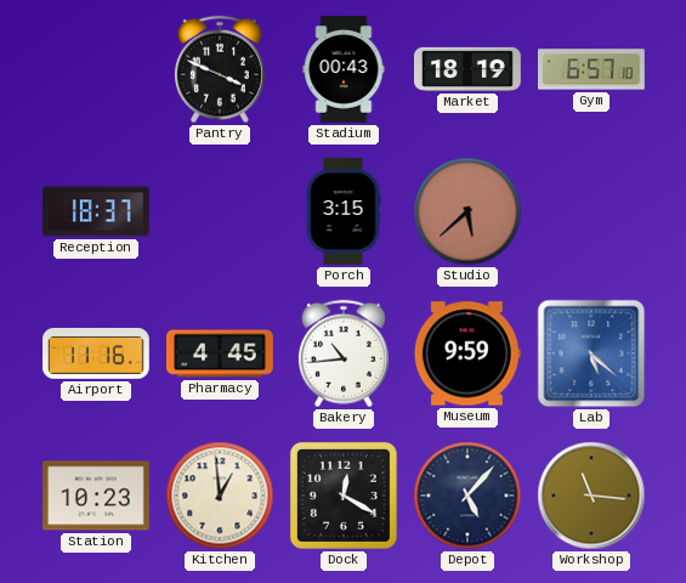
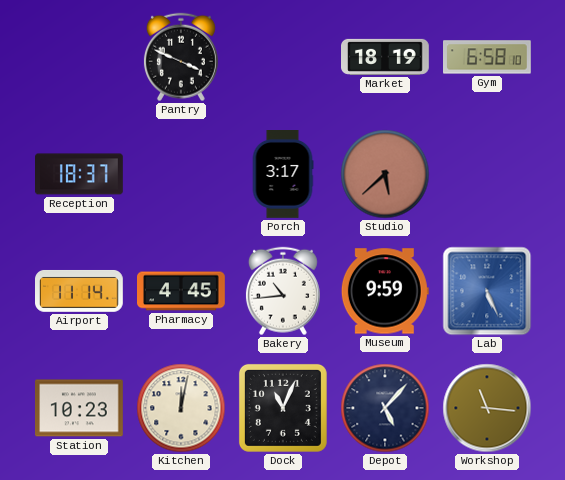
Stadium: 00:43 -> none (344, 70)
Gym: 6:57 -> 6:58 (488, 57)
Porch: 3:15 -> 3:17 (283, 175)
Airport: 11:16 -> 11:14 (80, 291)
Lab: 5:22 -> 5:26 (487, 291)
Kitchen: 12:59 -> 12:02 (181, 408)
Dock: 12:20 -> 11:04 (283, 408)
